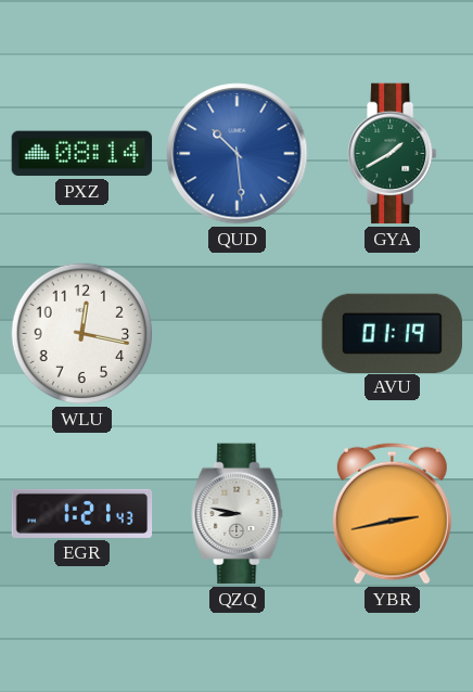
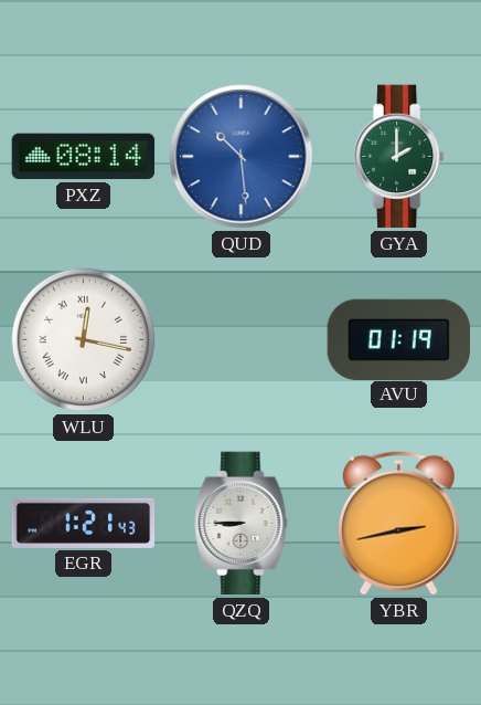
GYA: 1:40 -> 2:00 (399, 157)
WLU numerals: Arabic -> Roman (84, 340)
QZQ: 8:47 -> 8:45 (242, 524)
